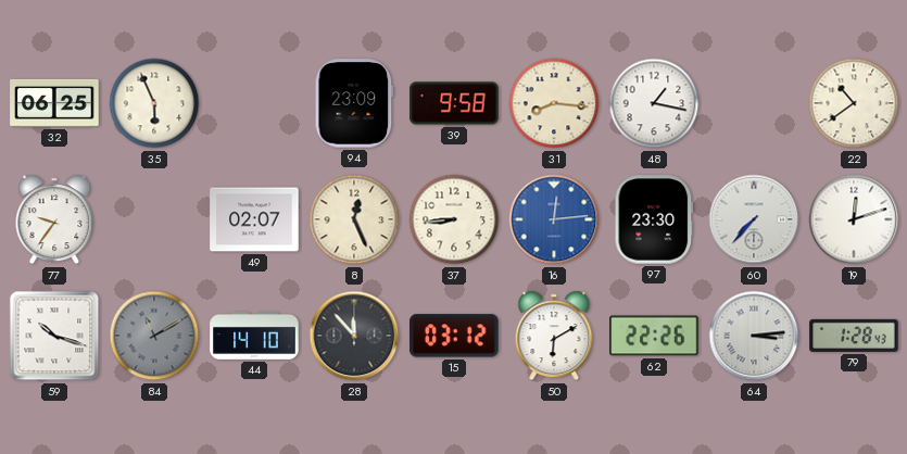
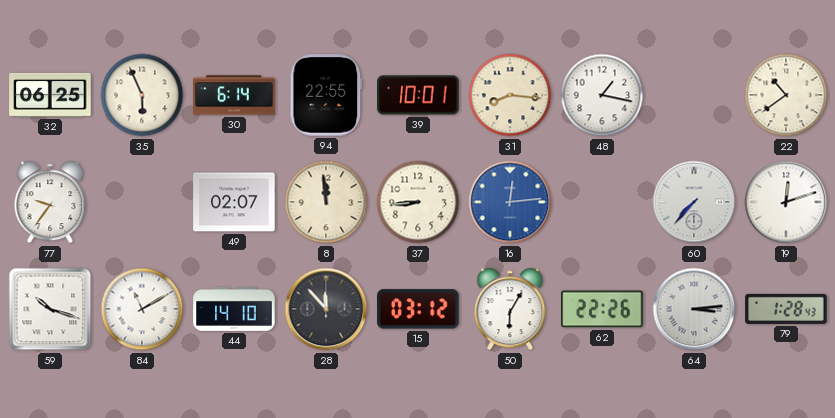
30: none -> 6:14 (234, 95)
94: 23:09 -> 22:55 (326, 95)
39: 9:58 -> 10:01 (418, 95)
8: 12:26 -> 11:59 (326, 202)
97: 23:30 -> none (654, 219)
84 dial: grey -> white (142, 309)
50: 6:10 -> 6:05 (510, 309)
